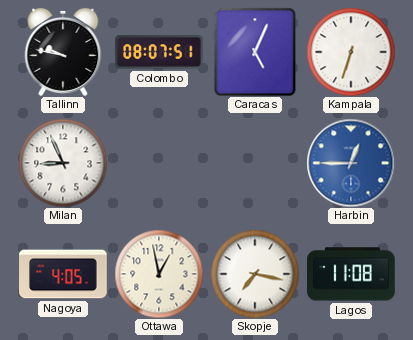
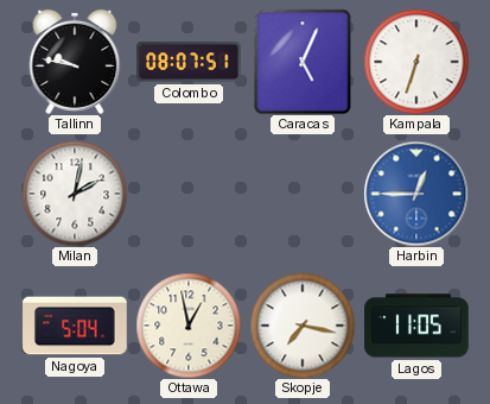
Milan: 8:56 -> 2:02 (75, 194)
Nagoya: 4:05 -> 5:04 (75, 326)
Lagos: 11:08 -> 11:05 (416, 326)
